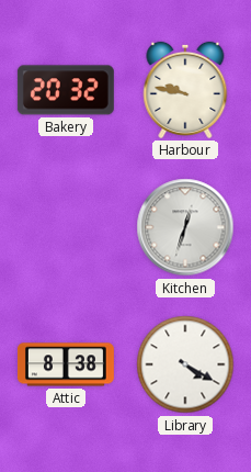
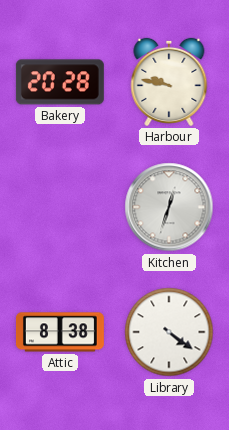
Bakery: 20:32 -> 20:28 (60, 82)
Library: 4:20 -> 4:21 (169, 332)
